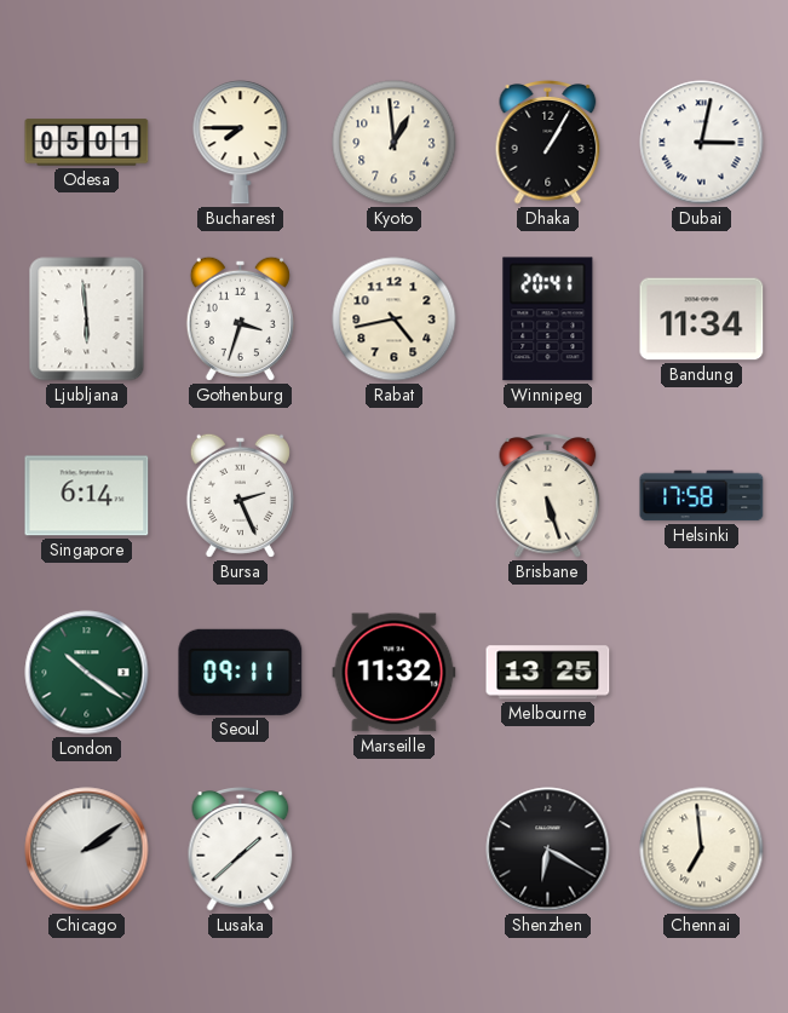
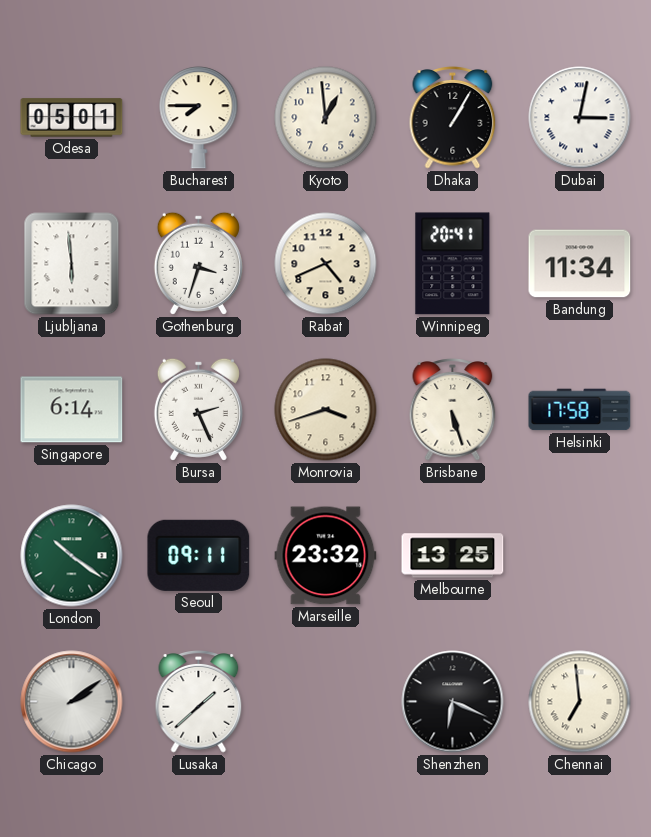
Rabat: 4:43 -> 4:41 (326, 264)
Monrovia: none -> 3:42 (326, 410)
Marseille: 11:32 -> 23:32 (326, 556)
Shenzhen: 6:20 -> 6:19 (453, 702)
